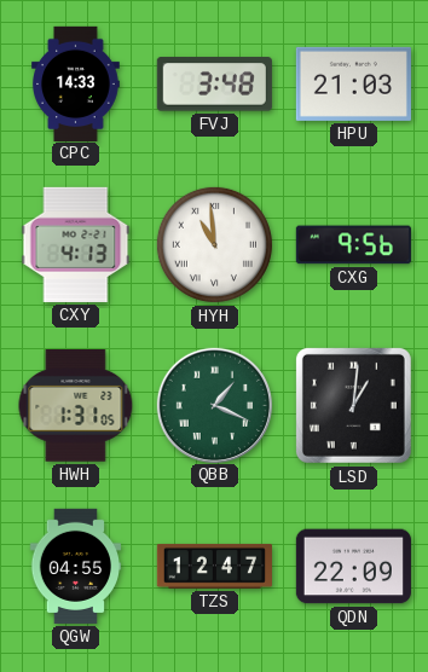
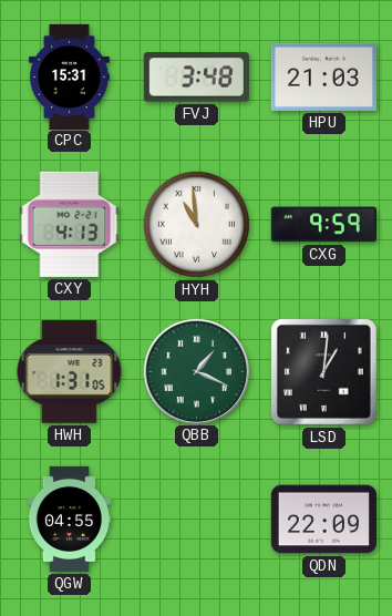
CPC: 14:33 -> 15:31 (70, 76)
CXG: 9:56 -> 9:59 (323, 225)
TZS: 12:47 -> none (214, 566)
